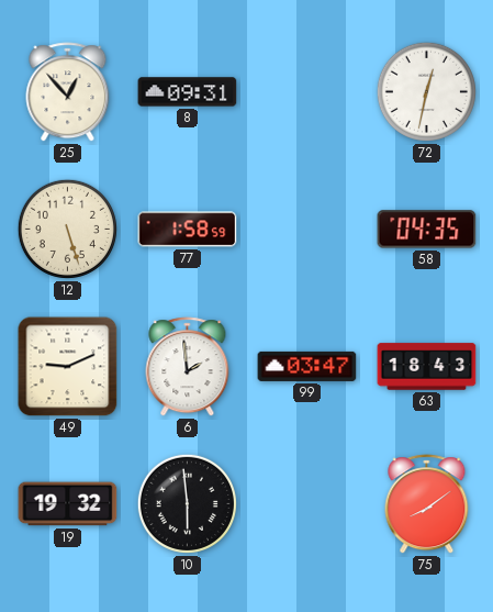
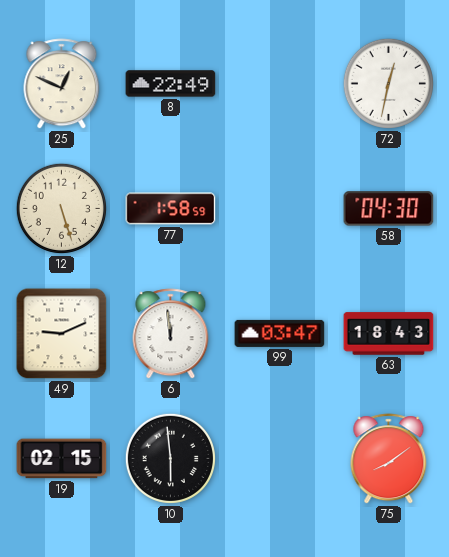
25: 12:53 -> 12:49 (62, 84)
8: 09:31 -> 22:49 (171, 84)
58: 04:35 -> 04:30 (389, 209)
6: 1:59 -> 11:59 (171, 334)
19: 19:32 -> 02:15 (62, 459)
